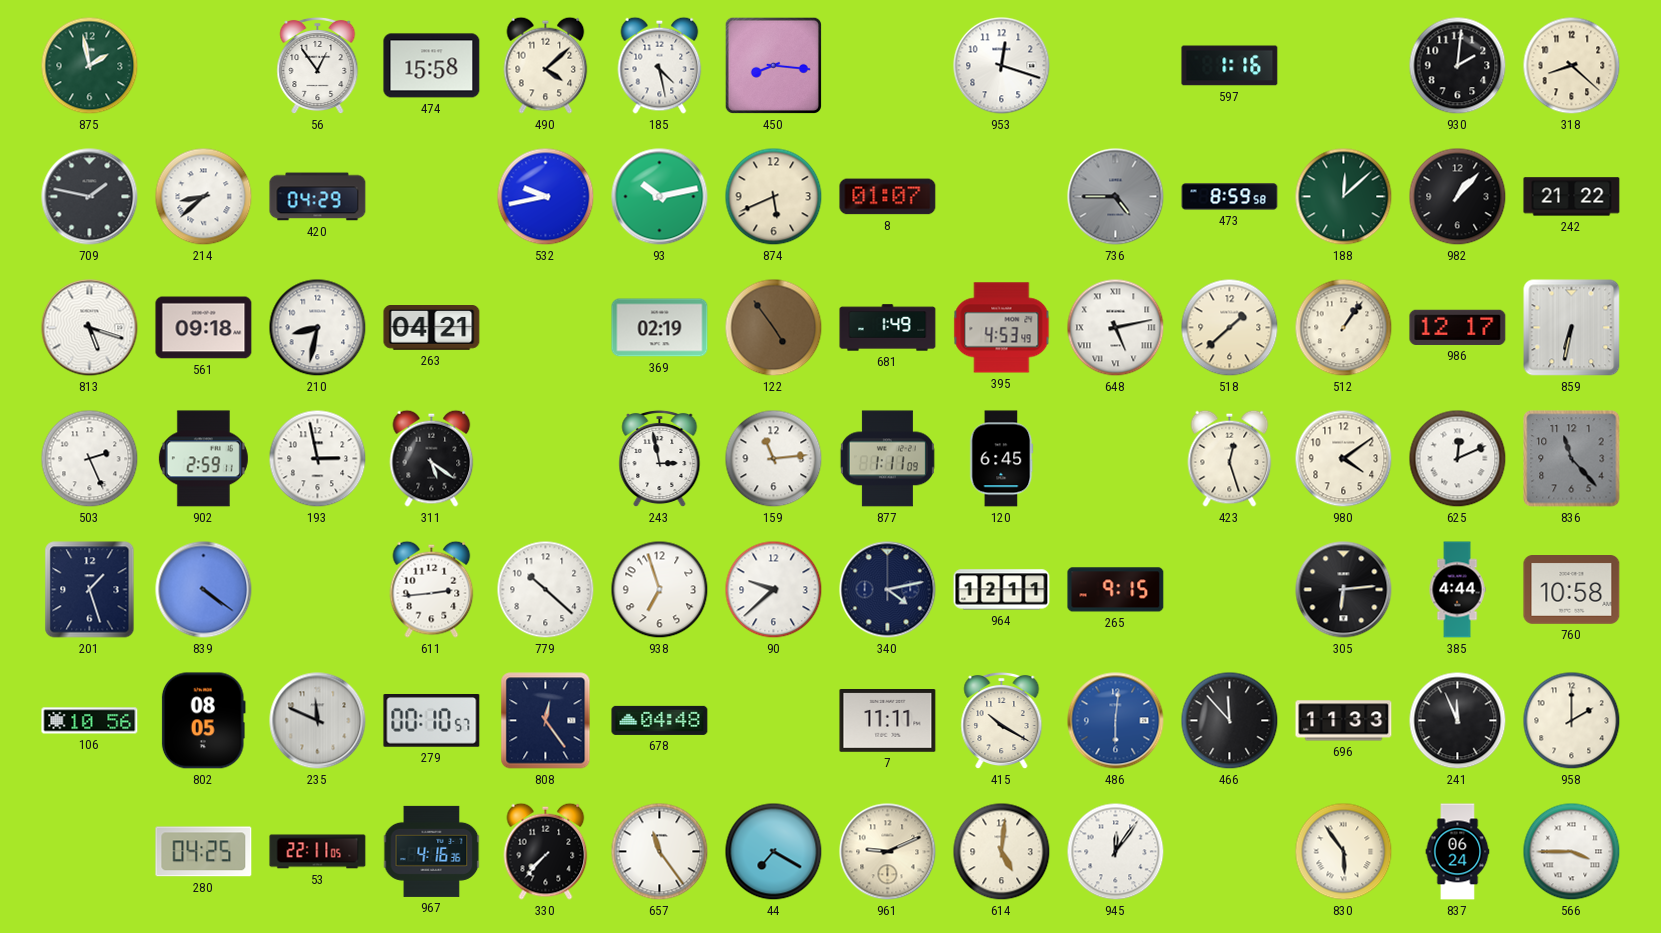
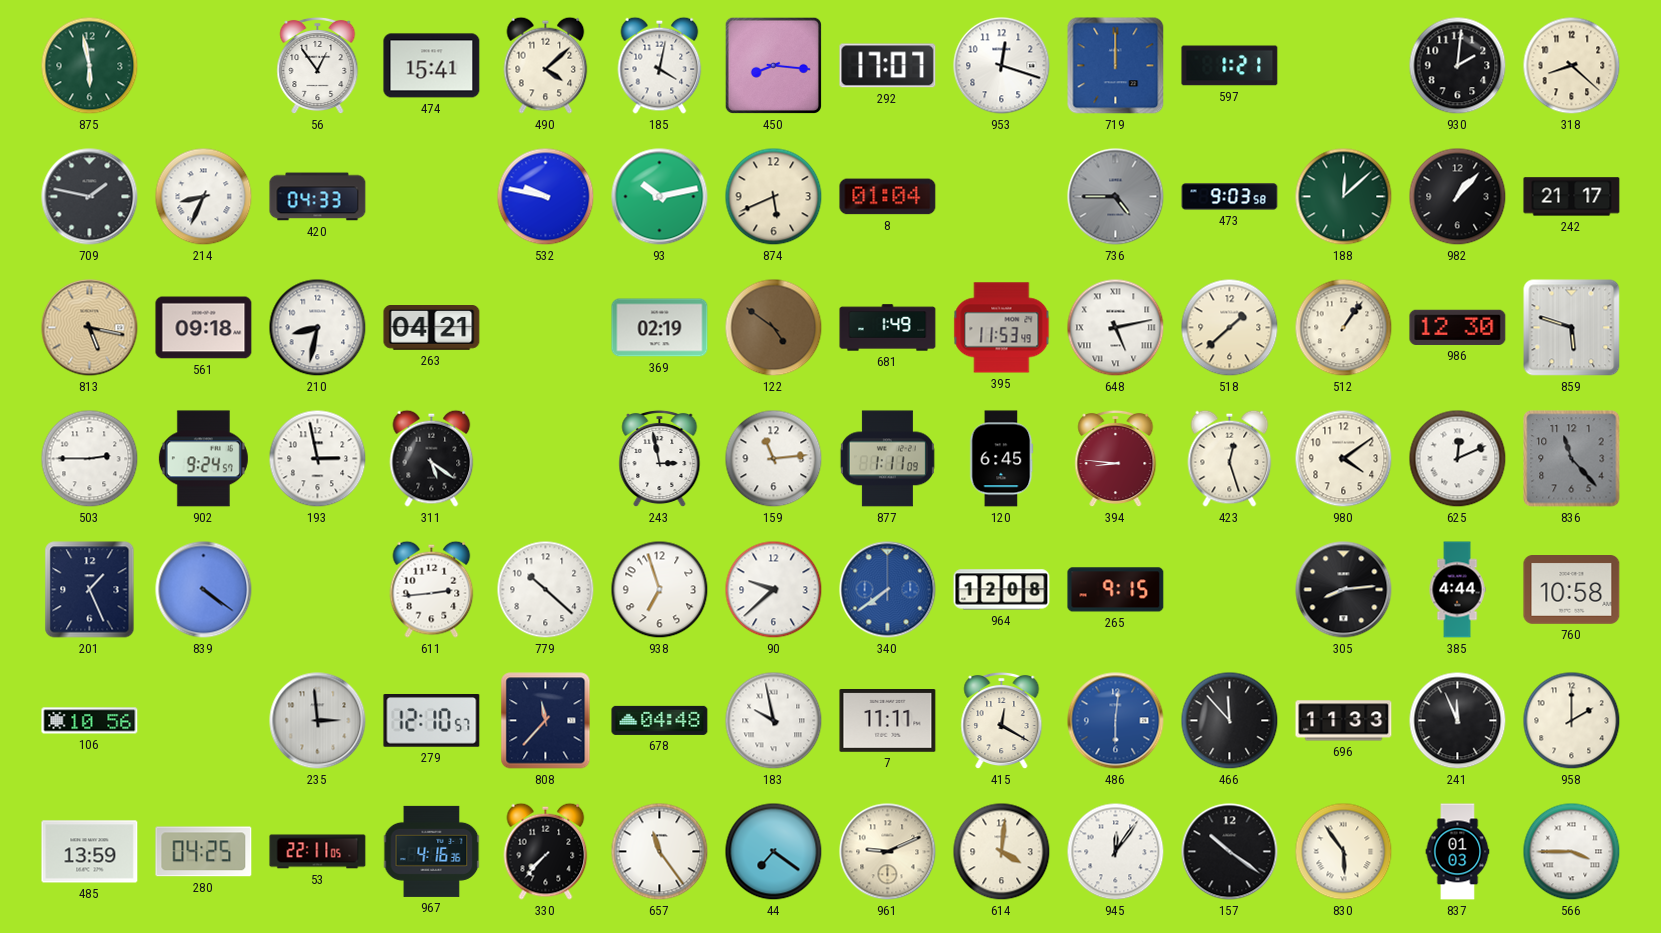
875: 1:58 -> 5:58 (90, 66)
474: 15:58 -> 15:41 (432, 66)
185: 4:28 -> 4:02 (660, 65)
292: none -> 17:07 (888, 66)
719: none -> 12:00 (1116, 66)
597: 1:16 -> 1:21 (1230, 66)
214: 8:38 -> 8:34 (204, 197)
420: 04:29 -> 04:33 (318, 197)
532: 9:43 -> 9:47 (546, 197)
8: 01:07 -> 01:04 (888, 197)
473: 8:59 -> 9:03 (1230, 197)
242: 21:22 -> 21:17 (1572, 197)
813: 5:18 -> 5:17 (90, 328)
813 dial: white -> champagne (90, 328)
122: 4:54 -> 4:51 (774, 328)
395: 4:53 -> 11:53 (1002, 328)
986: 12:17 -> 12:30 (1458, 327)
859: 6:32 -> 5:48 (1572, 328)
503: 2:26 -> 2:45 (90, 459)
902: 2:59 -> 9:24 (203, 459)
394: none -> 8:46 (1116, 459)
201: 1:27 -> 1:26 (90, 590)
340: 4:13 -> 7:39 (888, 590)
340 dial: navy -> blue (888, 590)
964: 12:11 -> 12:08 (1002, 590)
305: 6:14 -> 8:14 (1344, 590)
802: 08:05 -> none (203, 721)
235: 11:49 -> 2:59 (318, 721)
279: 00:10 -> 12:10 (432, 721)
808: 12:24 -> 11:37 (546, 721)
183: none -> 9:58 (774, 721)
415: 10:20 -> 12:20 (1002, 721)
485: none -> 13:59 (90, 852)
44: 7:20 -> 7:21 (774, 852)
614: 5:01 -> 4:01 (1002, 852)
157: none -> 10:21 (1230, 852)
837: 06:24 -> 01:03 (1458, 852)
